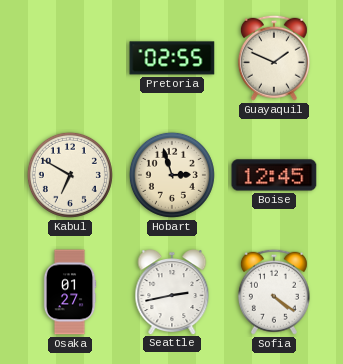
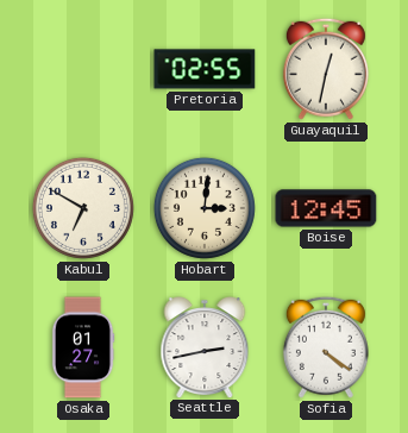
Guayaquil: 1:49 -> 12:32 (326, 69)
Hobart: 2:57 -> 3:01 (205, 208)
